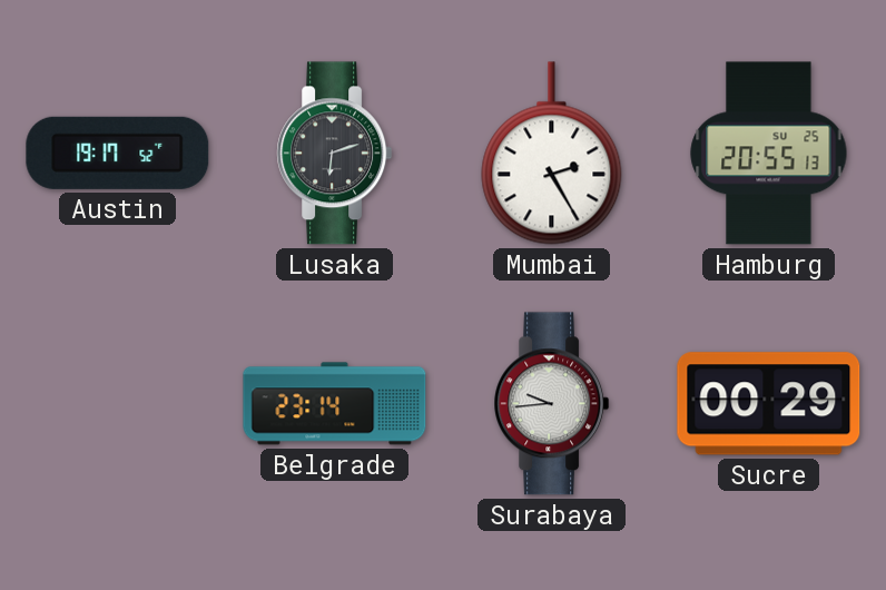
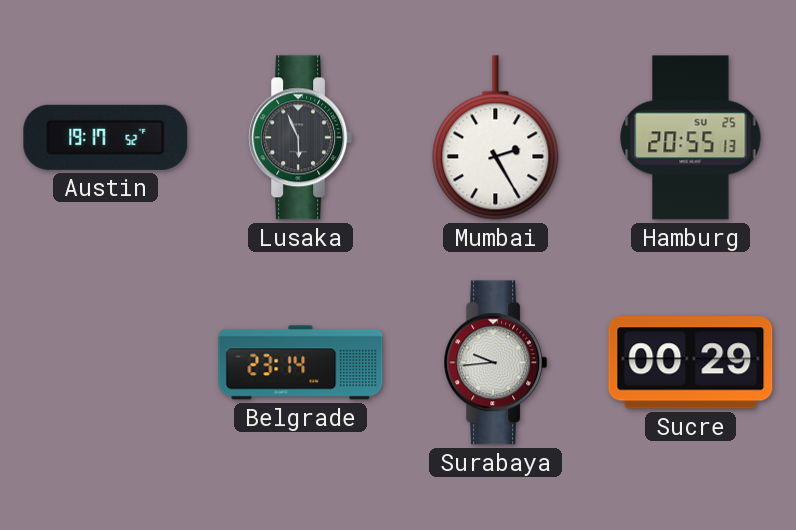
Lusaka: 6:12 -> 5:56 (301, 138)
